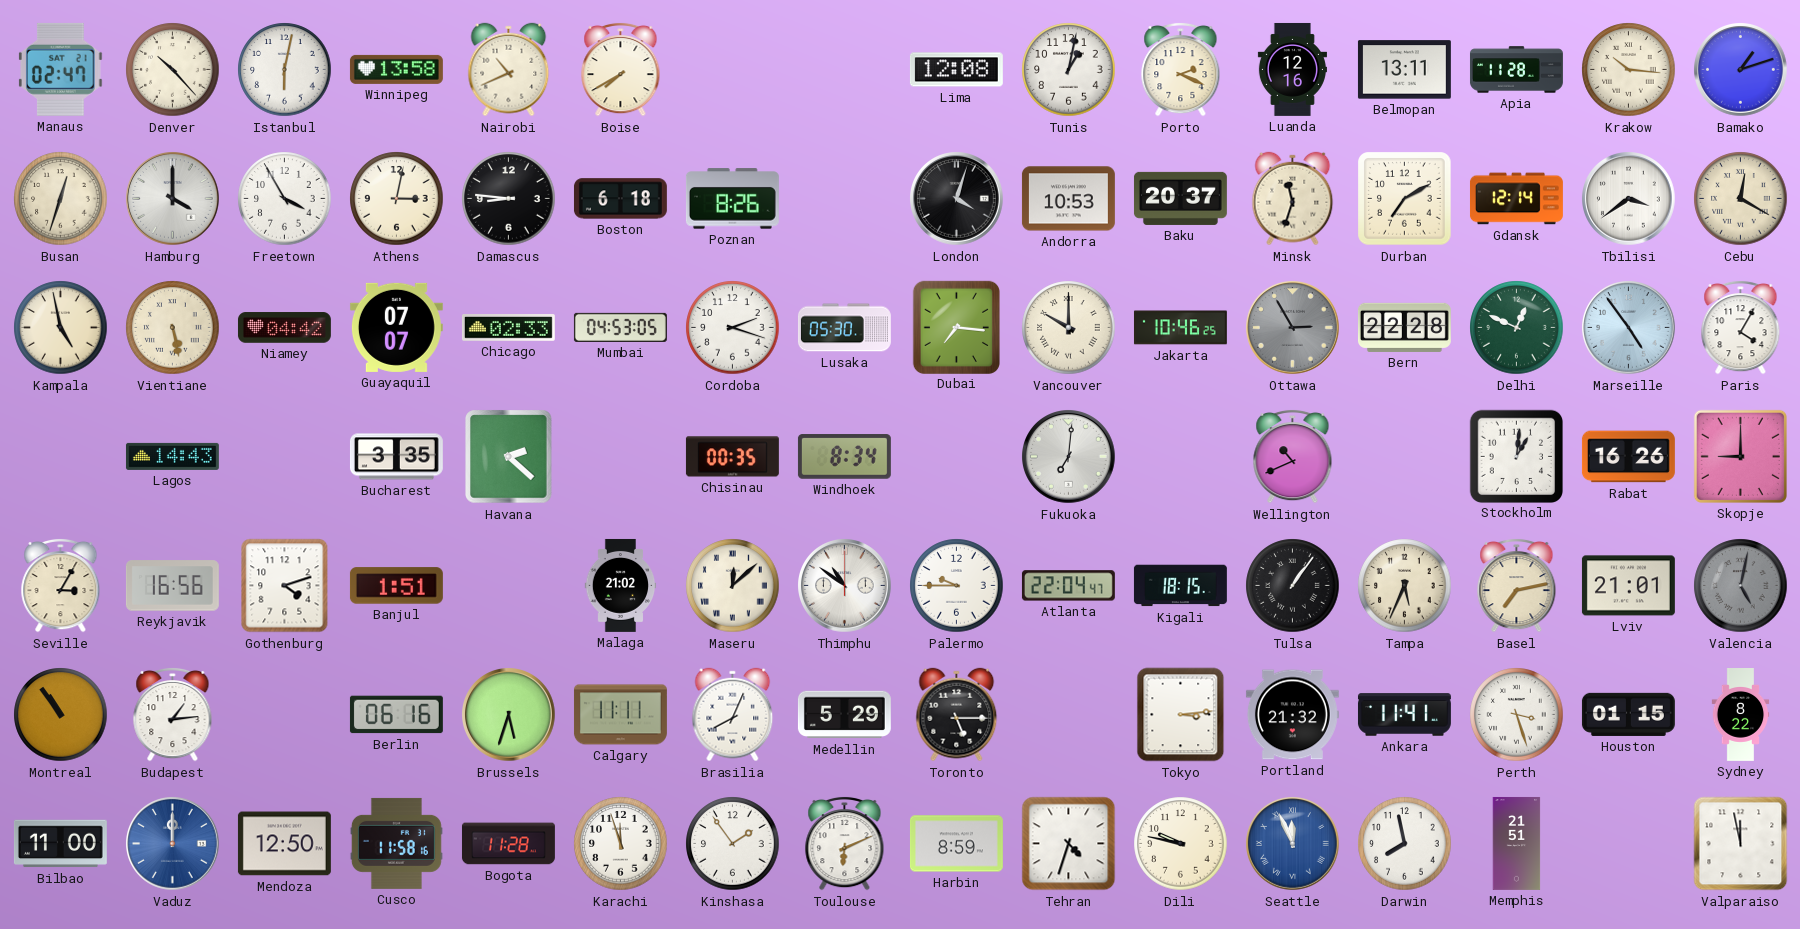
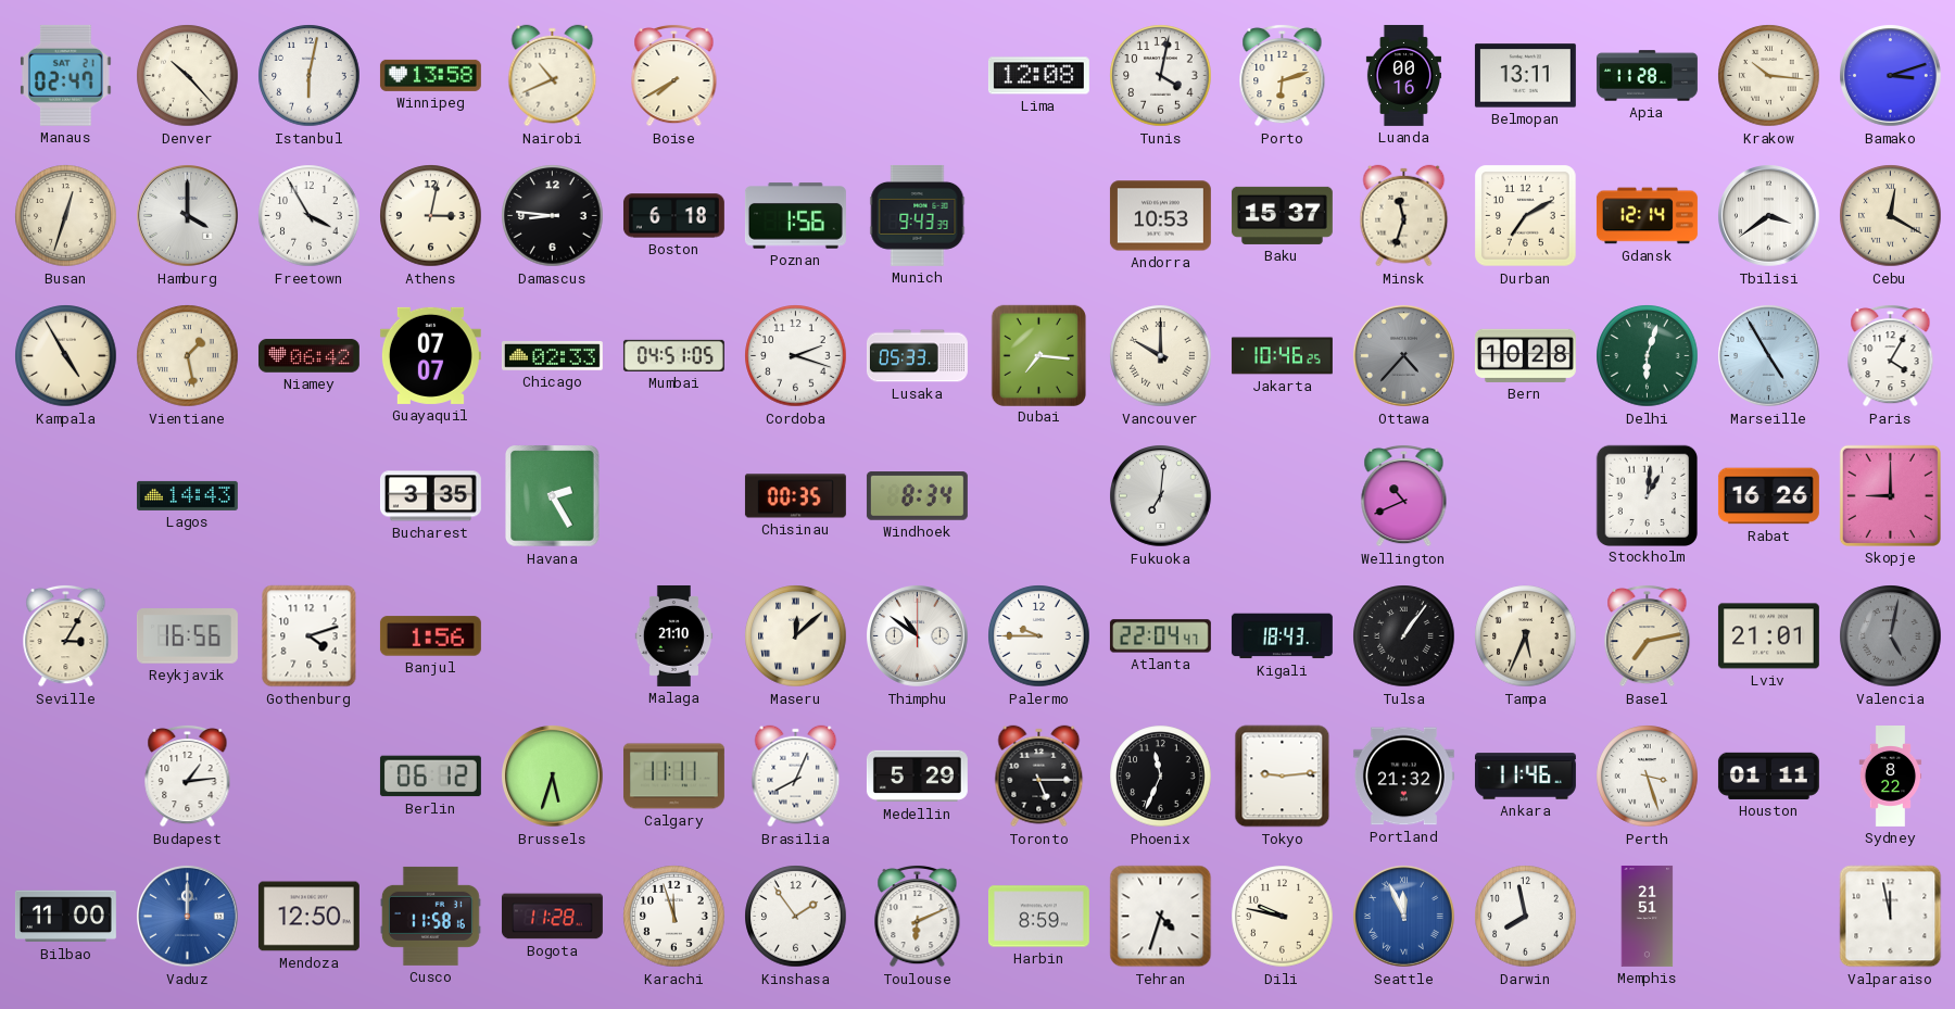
Tunis: 1:02 -> 4:02 (1161, 76)
Porto: 2:19 -> 6:12 (1283, 75)
Luanda: 12:16 -> 00:16 (1403, 75)
Bamako: 1:12 -> 3:12 (1891, 76)
Poznan: 8:26 -> 1:56 (795, 216)
Munich: none -> 9:43 (918, 215)
London: 4:03 -> none (957, 199)
Baku: 20:37 -> 15:37 (1282, 215)
Kampala: 4:58 -> 4:55 (66, 356)
Vientiane: 5:28 -> 1:28 (188, 356)
Niamey: 04:42 -> 06:42 (308, 356)
Mumbai: 04:53 -> 04:51 (673, 355)
Lusaka: 05:30 -> 05:33 (917, 356)
Ottawa: 2:55 -> 4:37 (1404, 356)
Bern: 22:28 -> 10:28 (1525, 355)
Delhi: 12:49 -> 6:03 (1648, 356)
Marseille: 4:54 -> 4:55 (1769, 356)
Havana: 2:22 -> 2:25 (553, 496)
Banjul: 1:51 -> 1:56 (430, 636)
Malaga: 21:02 -> 21:10 (674, 635)
Kigali: 18:15 -> 18:43 (1282, 636)
Montreal: 10:54 -> none (61, 715)
Berlin: 06:16 -> 06:12 (430, 777)
Phoenix: none -> 11:34 (1161, 777)
Tokyo: 3:14 -> 9:14 (1283, 777)
Ankara: 11:41 -> 11:46 (1525, 777)
Houston: 01:15 -> 01:11 (1768, 775)
